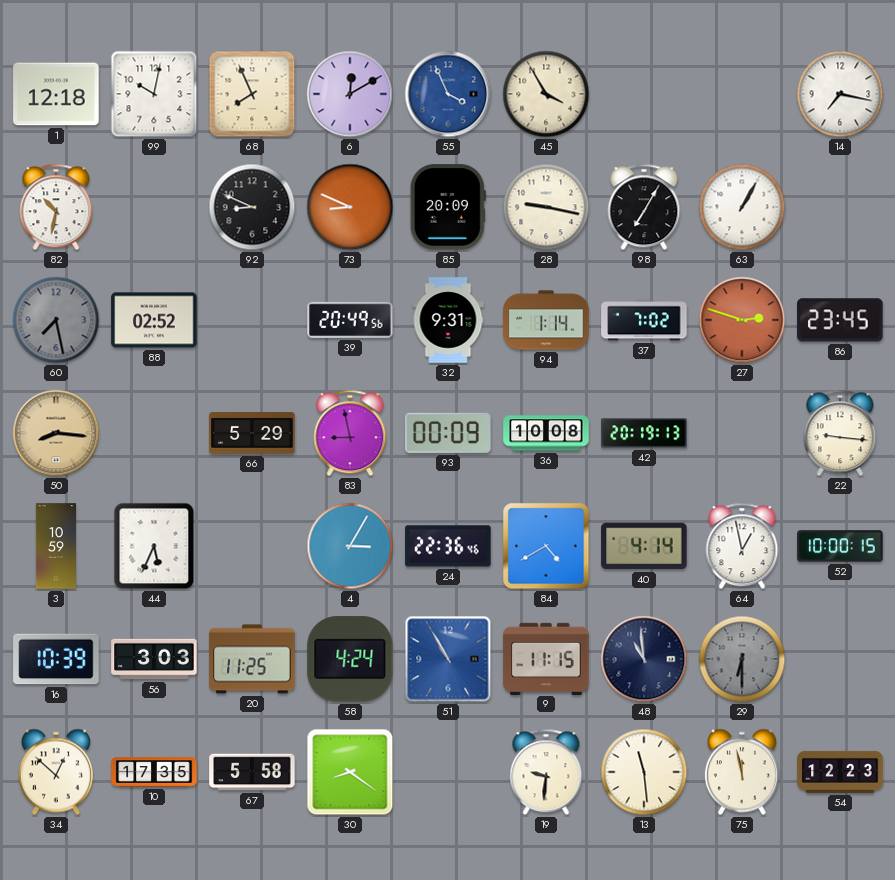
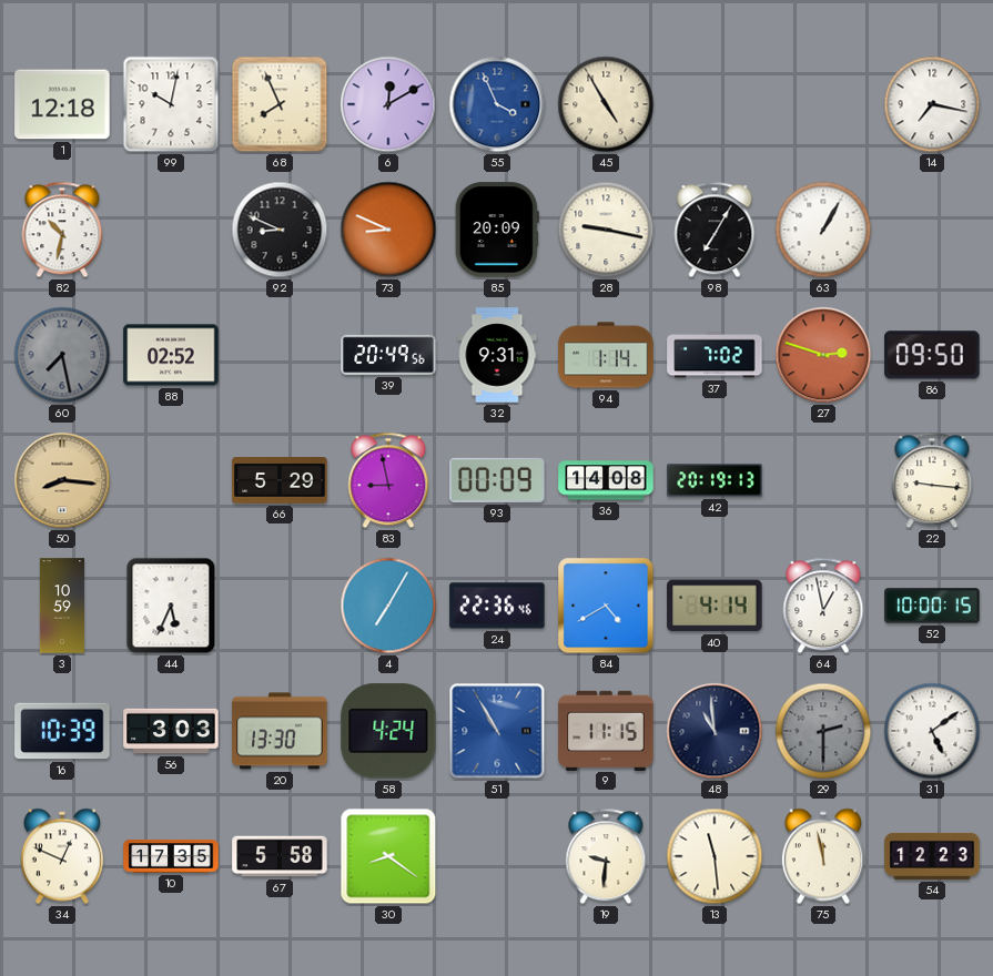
45: 3:55 -> 4:55 (606, 104)
86: 23:45 -> 09:50 (932, 355)
36: 10:08 -> 14:08 (606, 480)
4: 3:05 -> 7:05 (388, 606)
20: 11:25 -> 13:30 (280, 731)
29: 6:30 -> 2:30 (823, 731)
31: none -> 5:09 (932, 731)
34: 12:52 -> 12:49 (62, 856)
